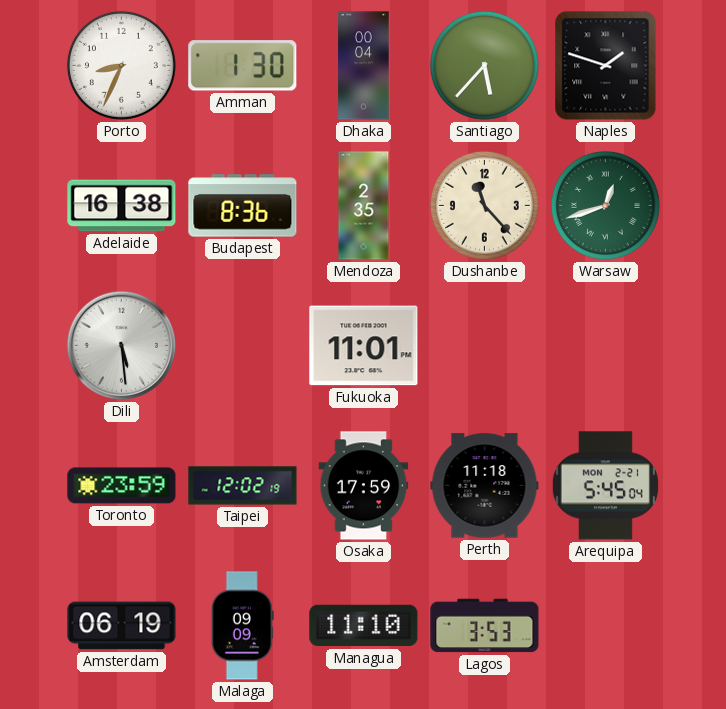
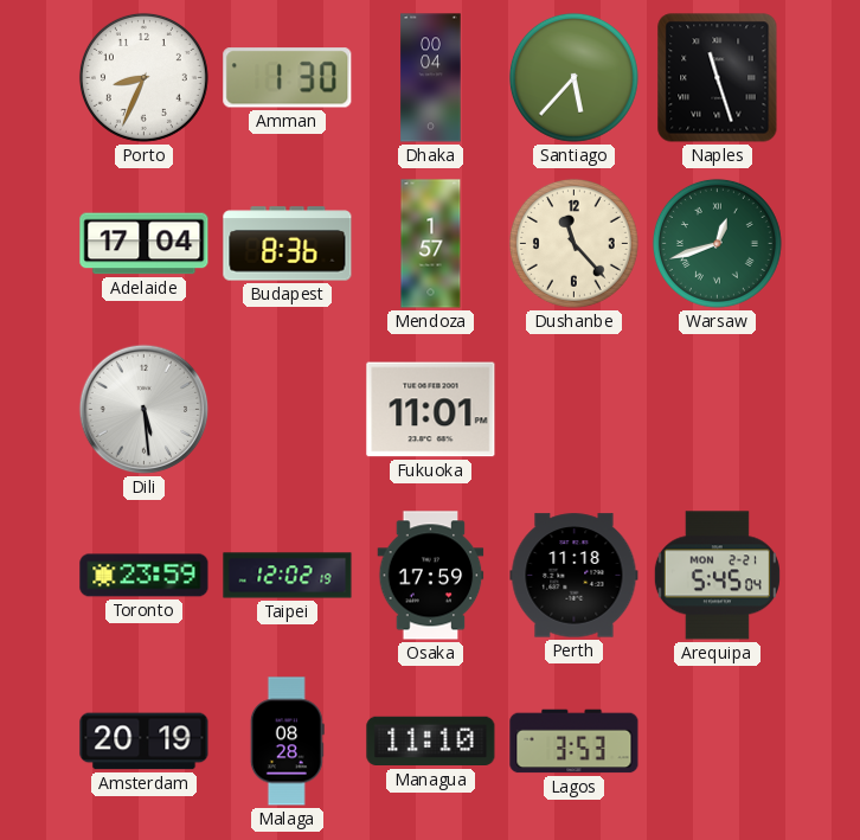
Naples: 1:48 -> 11:27 (718, 78)
Adelaide: 16:38 -> 17:04 (145, 244)
Mendoza: 2:35 -> 1:57 (431, 244)
Amsterdam: 06:19 -> 20:19 (145, 742)
Malaga: 09:09 -> 08:28 (287, 742)
